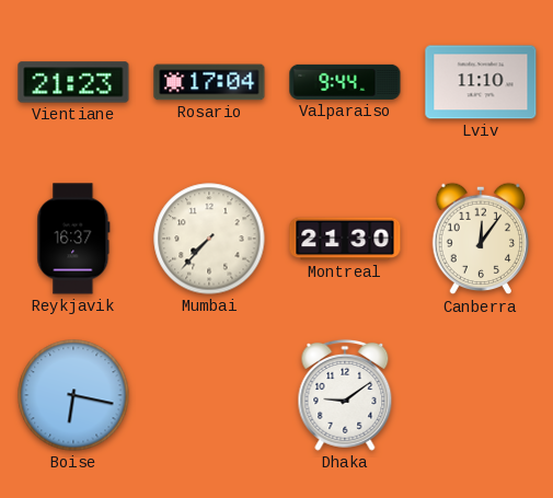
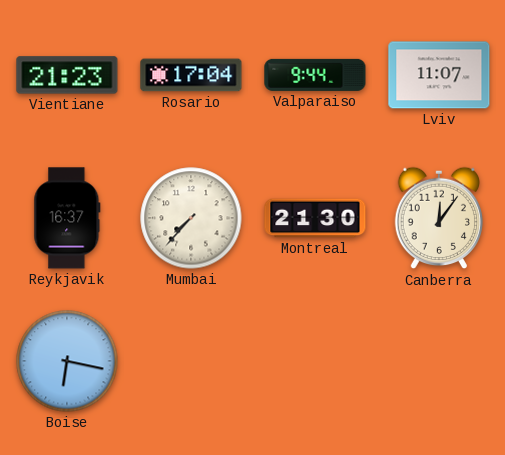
Lviv: 11:10 -> 11:07 (439, 75)
Dhaka: 9:09 -> none (345, 395)
